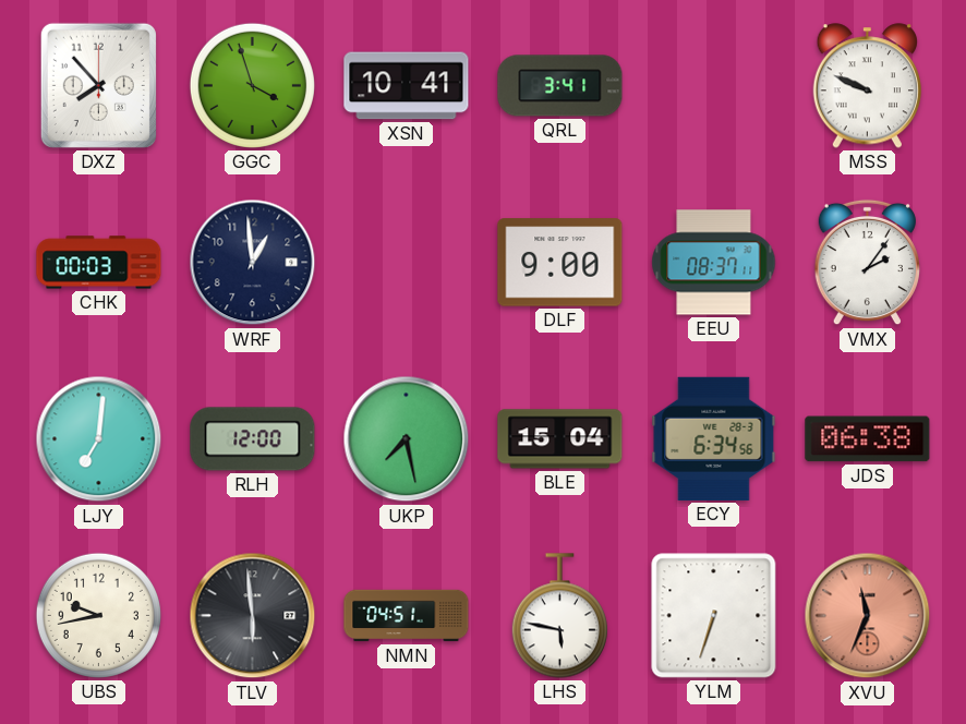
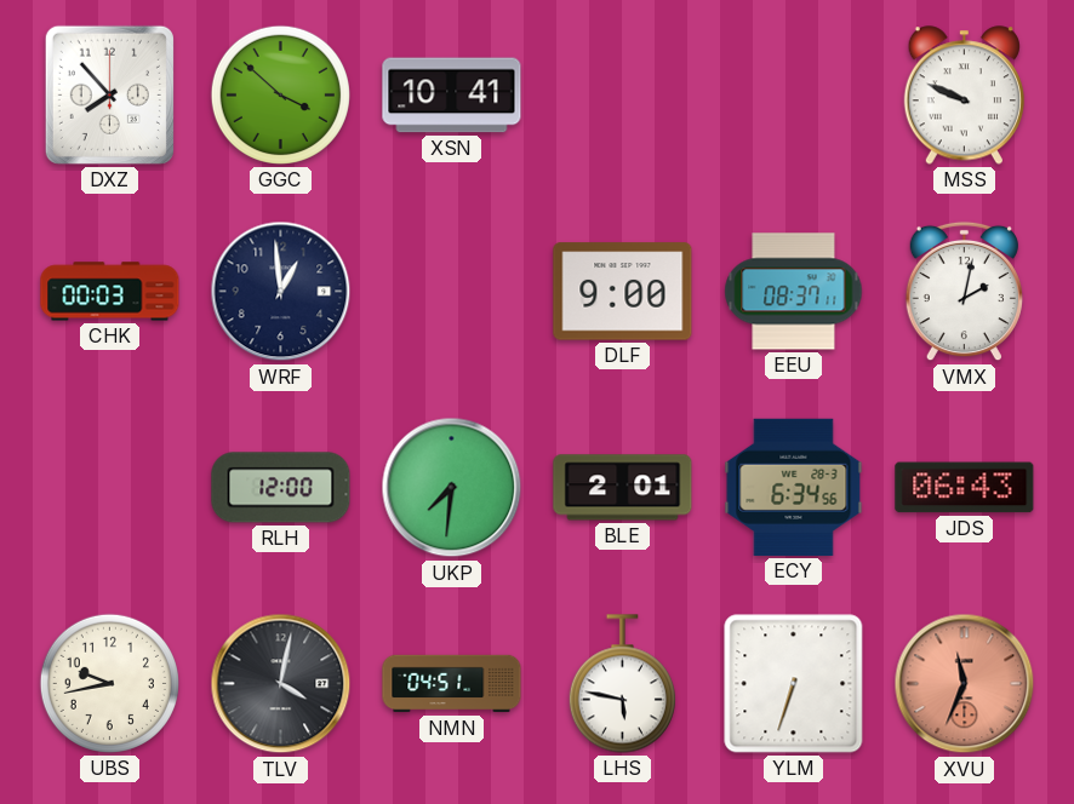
GGC: 3:57 -> 3:52 (280, 94)
QRL: 3:41 -> none (560, 86)
VMX: 2:06 -> 2:02 (964, 292)
LJY: 7:01 -> none (99, 439)
UKP: 7:28 -> 7:31 (452, 488)
BLE: 15:04 -> 2:01 (623, 488)
JDS: 06:38 -> 06:43 (965, 488)
TLV: 5:59 -> 4:02 (281, 684)
